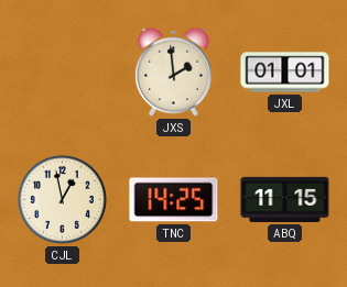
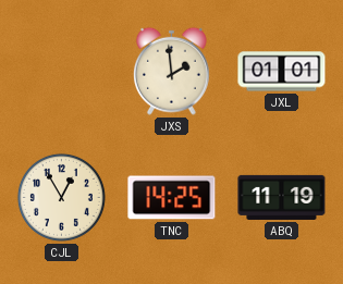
CJL: 12:58 -> 12:55 (61, 197)
ABQ: 11:15 -> 11:19 (282, 197)
